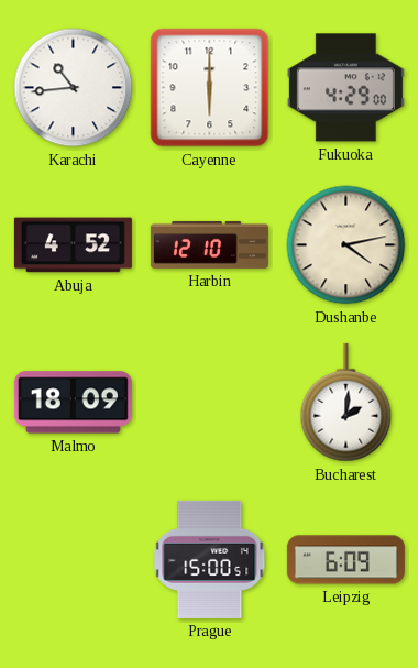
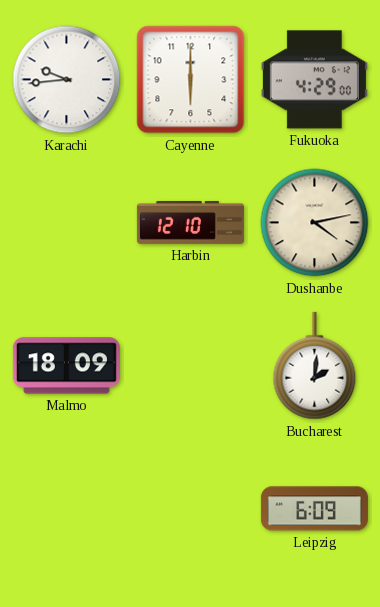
Karachi: 10:44 -> 9:44 (67, 80)
Abuja: 4:52 -> none (73, 245)
Prague: 15:00 -> none (210, 559)
